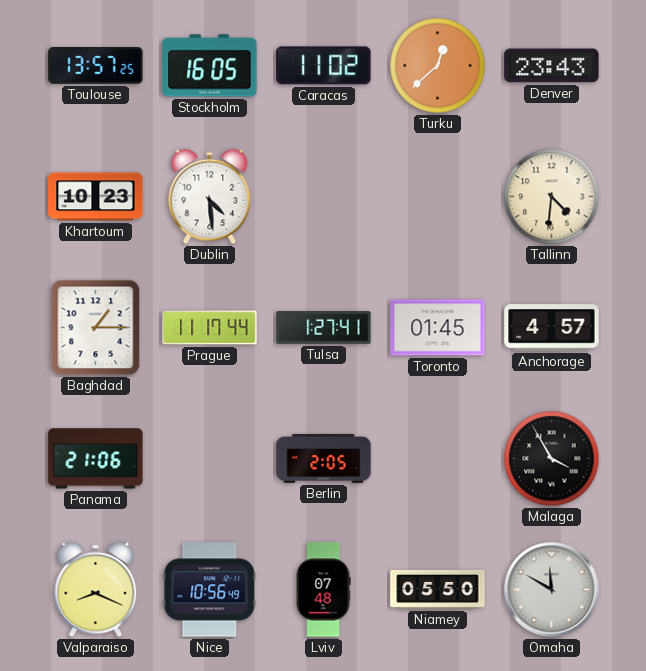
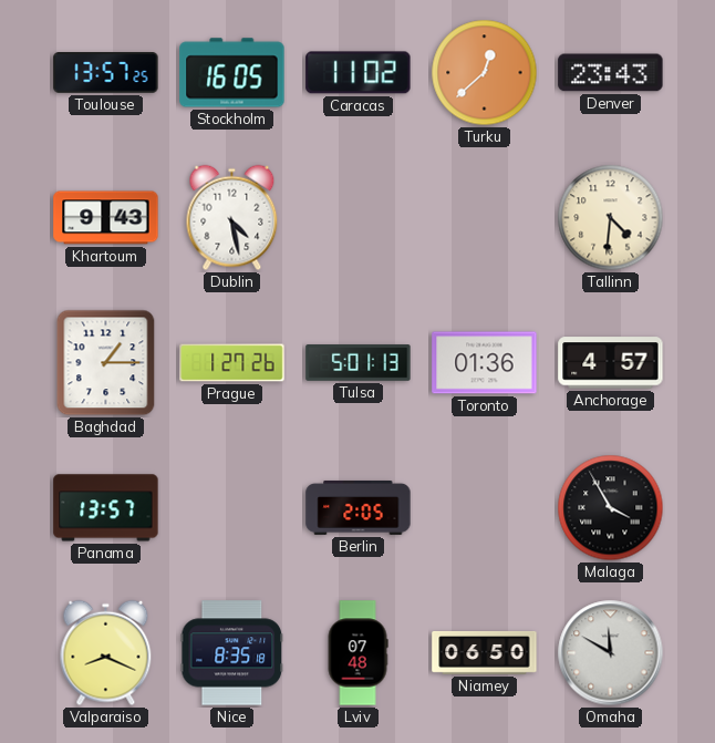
Khartoum: 10:23 -> 9:43 (106, 218)
Dublin: 4:29 -> 4:28 (232, 218)
Prague: 11:17 -> 1:27 (232, 363)
Tulsa: 1:27 -> 5:01 (359, 363)
Toronto: 01:45 -> 01:36 (485, 363)
Panama: 21:06 -> 13:57 (106, 508)
Nice: 10:56 -> 8:35 (232, 653)
Niamey: 05:50 -> 06:50 (485, 652)
